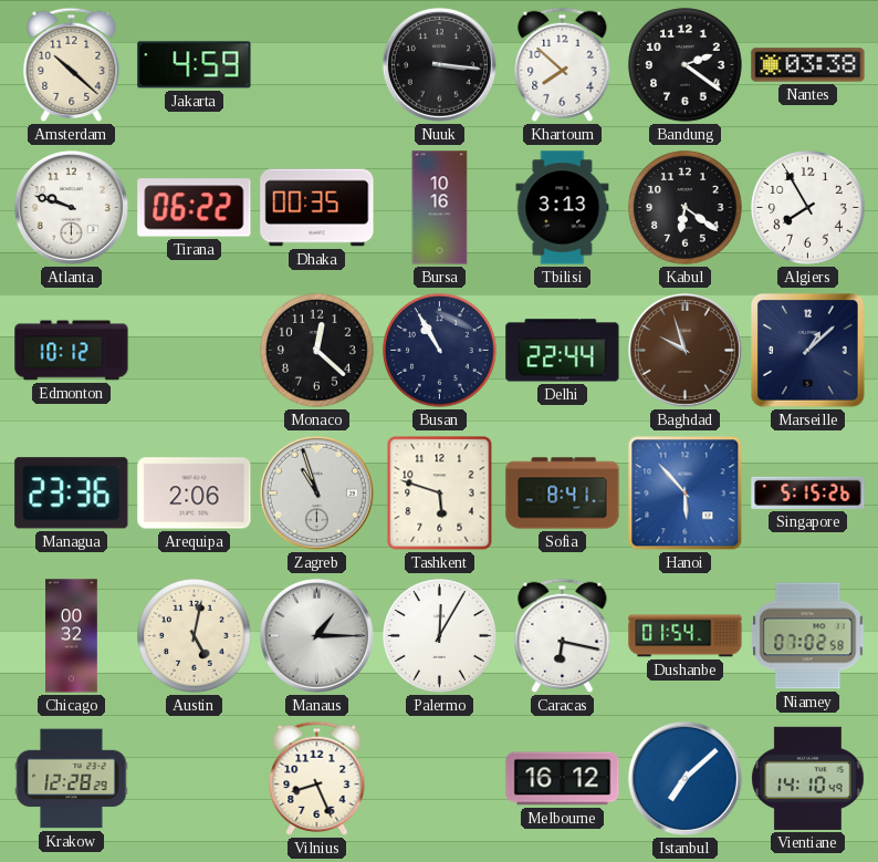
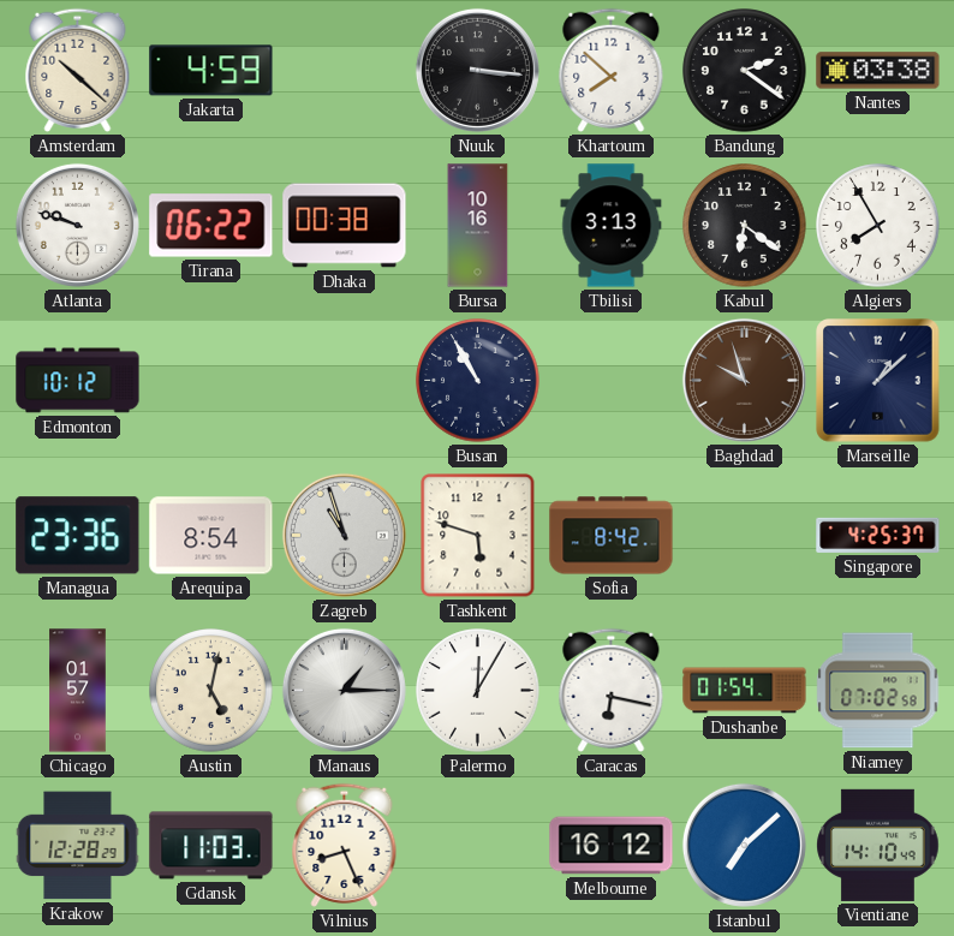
Dhaka: 00:35 -> 00:38 (345, 226)
Monaco: 12:22 -> none (317, 351)
Delhi: 22:44 -> none (563, 351)
Arequipa: 2:06 -> 8:54 (211, 536)
Sofia: 8:41 -> 8:42 (612, 536)
Hanoi: 5:53 -> none (686, 494)
Singapore: 5:15 -> 4:25 (878, 535)
Chicago: 00:32 -> 01:57 (78, 691)
Gdansk: none -> 11:03 (211, 846)
